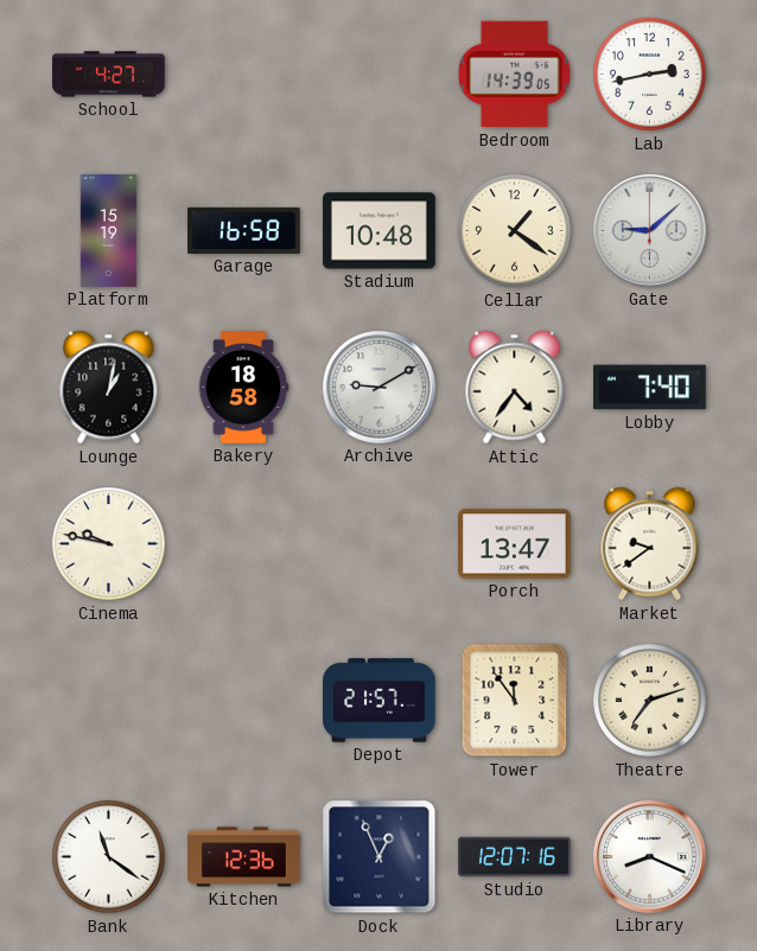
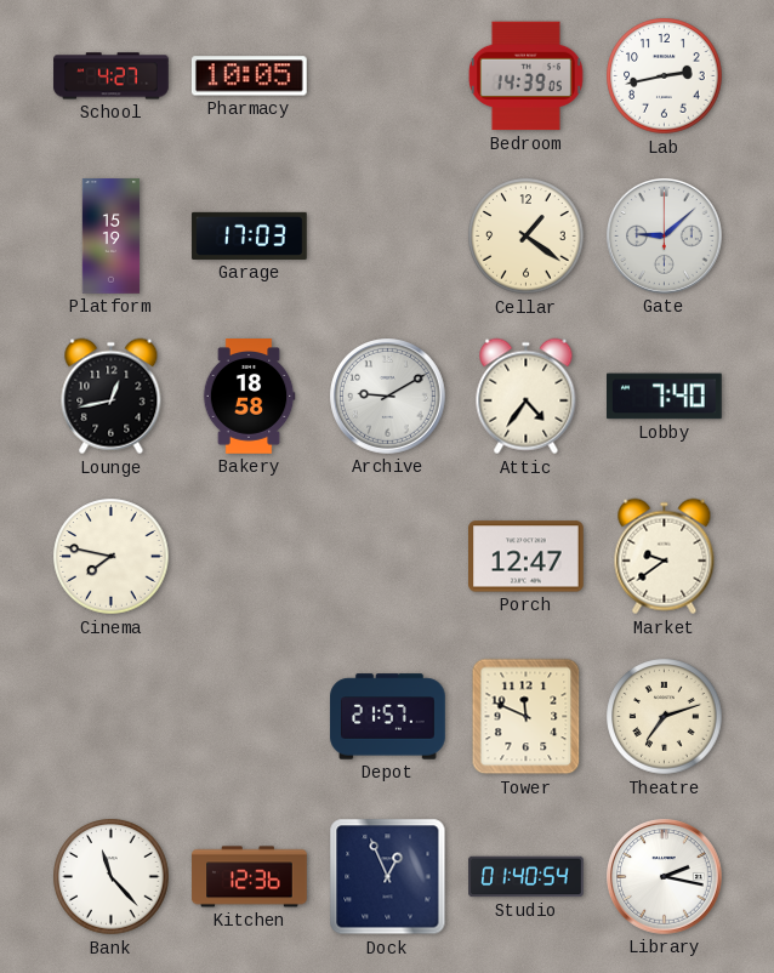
Pharmacy: none -> 10:05 (250, 76)
Garage: 16:58 -> 17:03 (250, 235)
Stadium: 10:48 -> none (380, 231)
Lounge: 1:02 -> 12:43 (112, 397)
Cinema: 9:47 -> 7:47 (112, 557)
Porch: 13:47 -> 12:47 (527, 557)
Tower: 11:54 -> 11:49 (527, 717)
Bank: 11:21 -> 11:23 (112, 877)
Studio: 12:07 -> 01:40 (527, 877)
Library: 8:19 -> 2:17 (665, 877)
